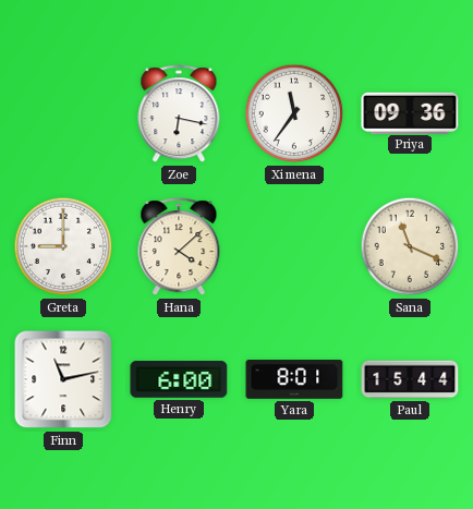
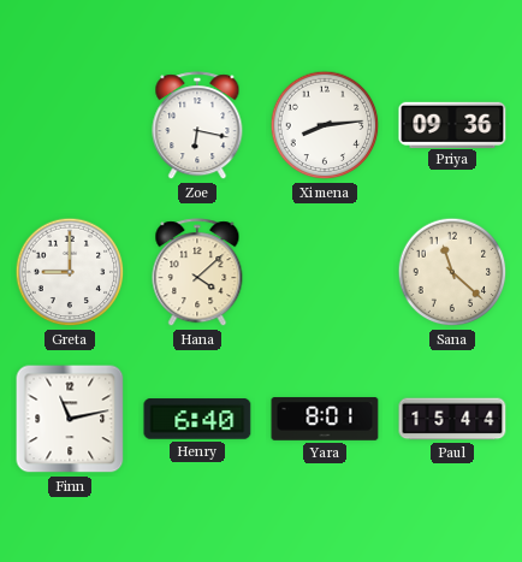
Ximena: 11:36 -> 8:14 (325, 125)
Sana: 11:19 -> 11:22 (452, 272)
Henry: 6:00 -> 6:40 (197, 419)
